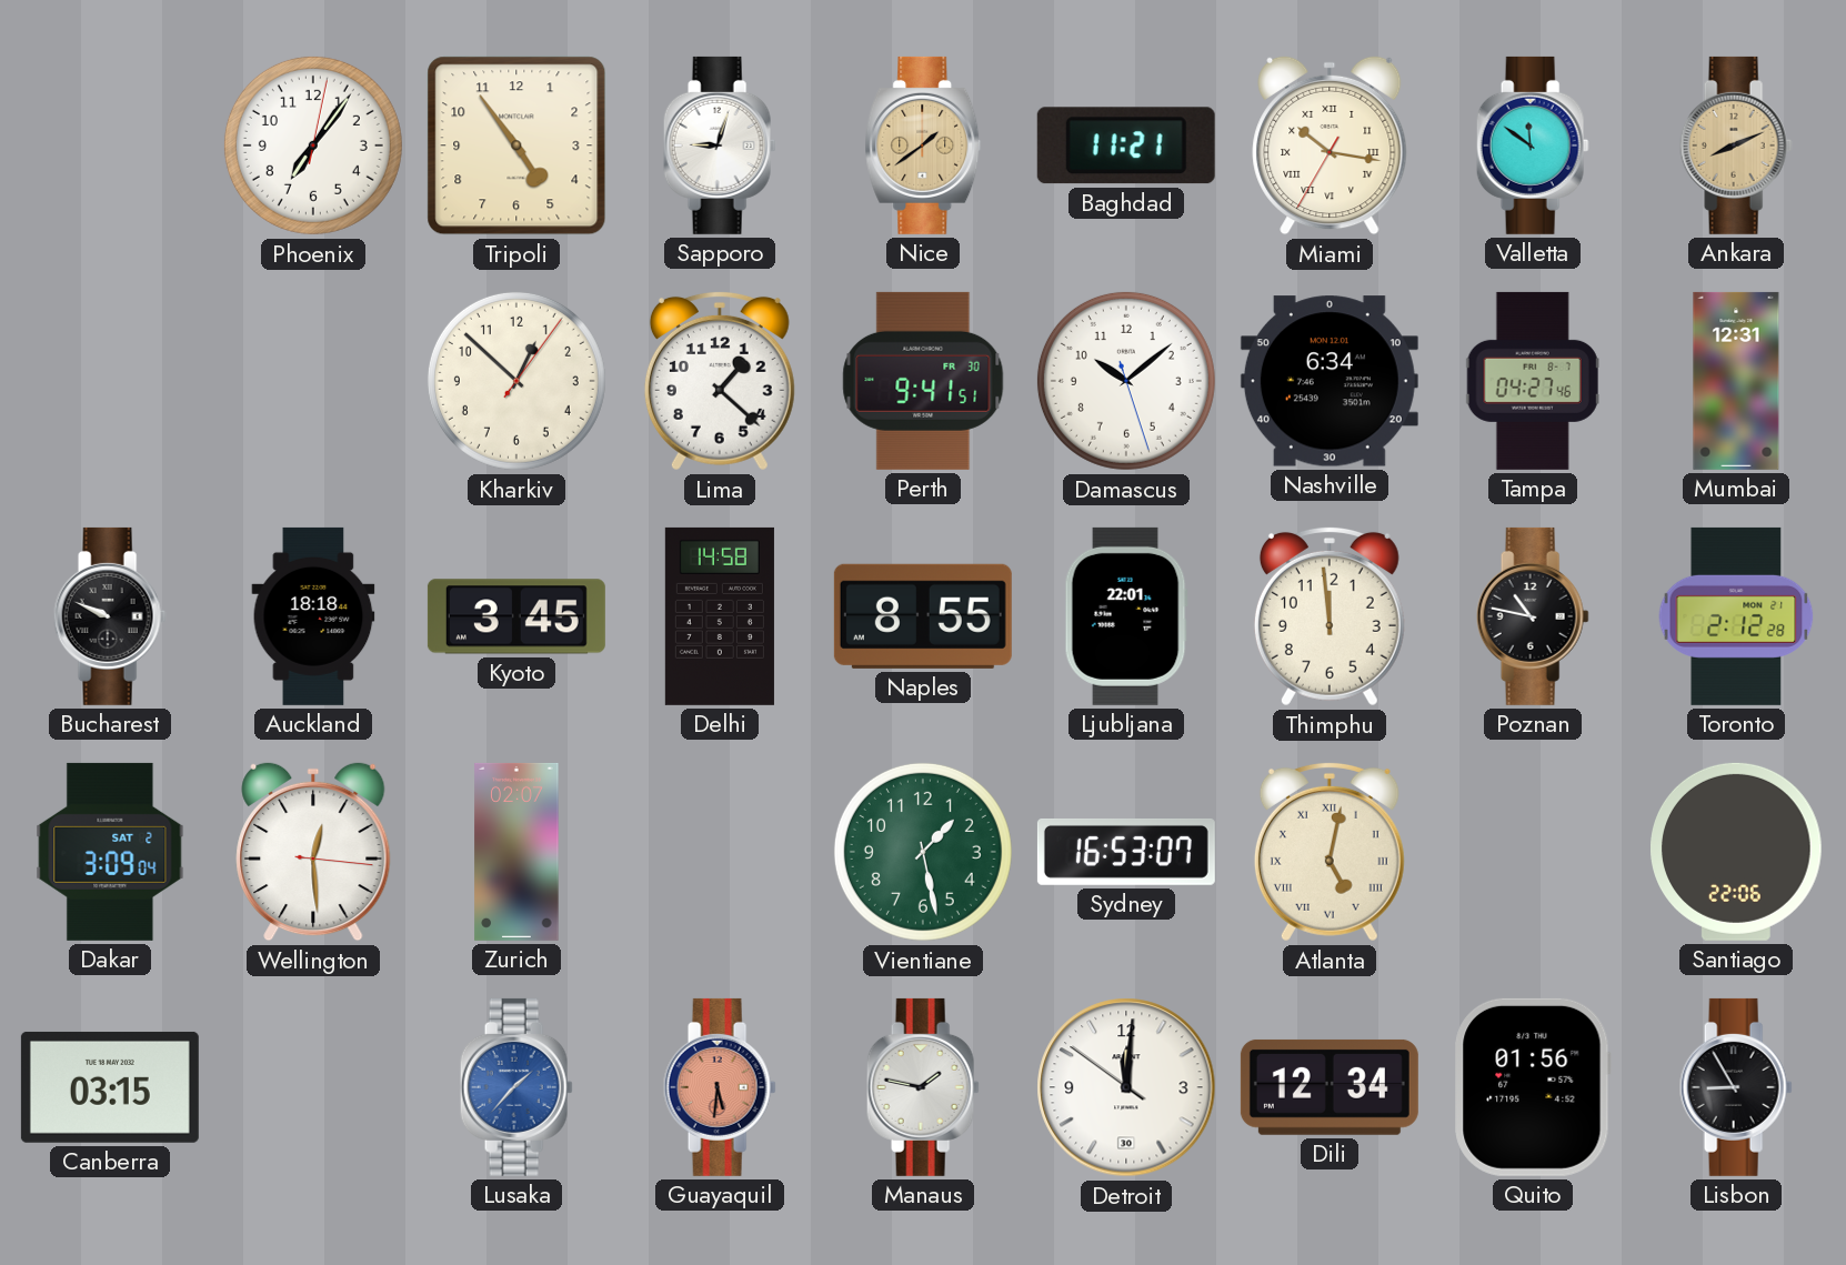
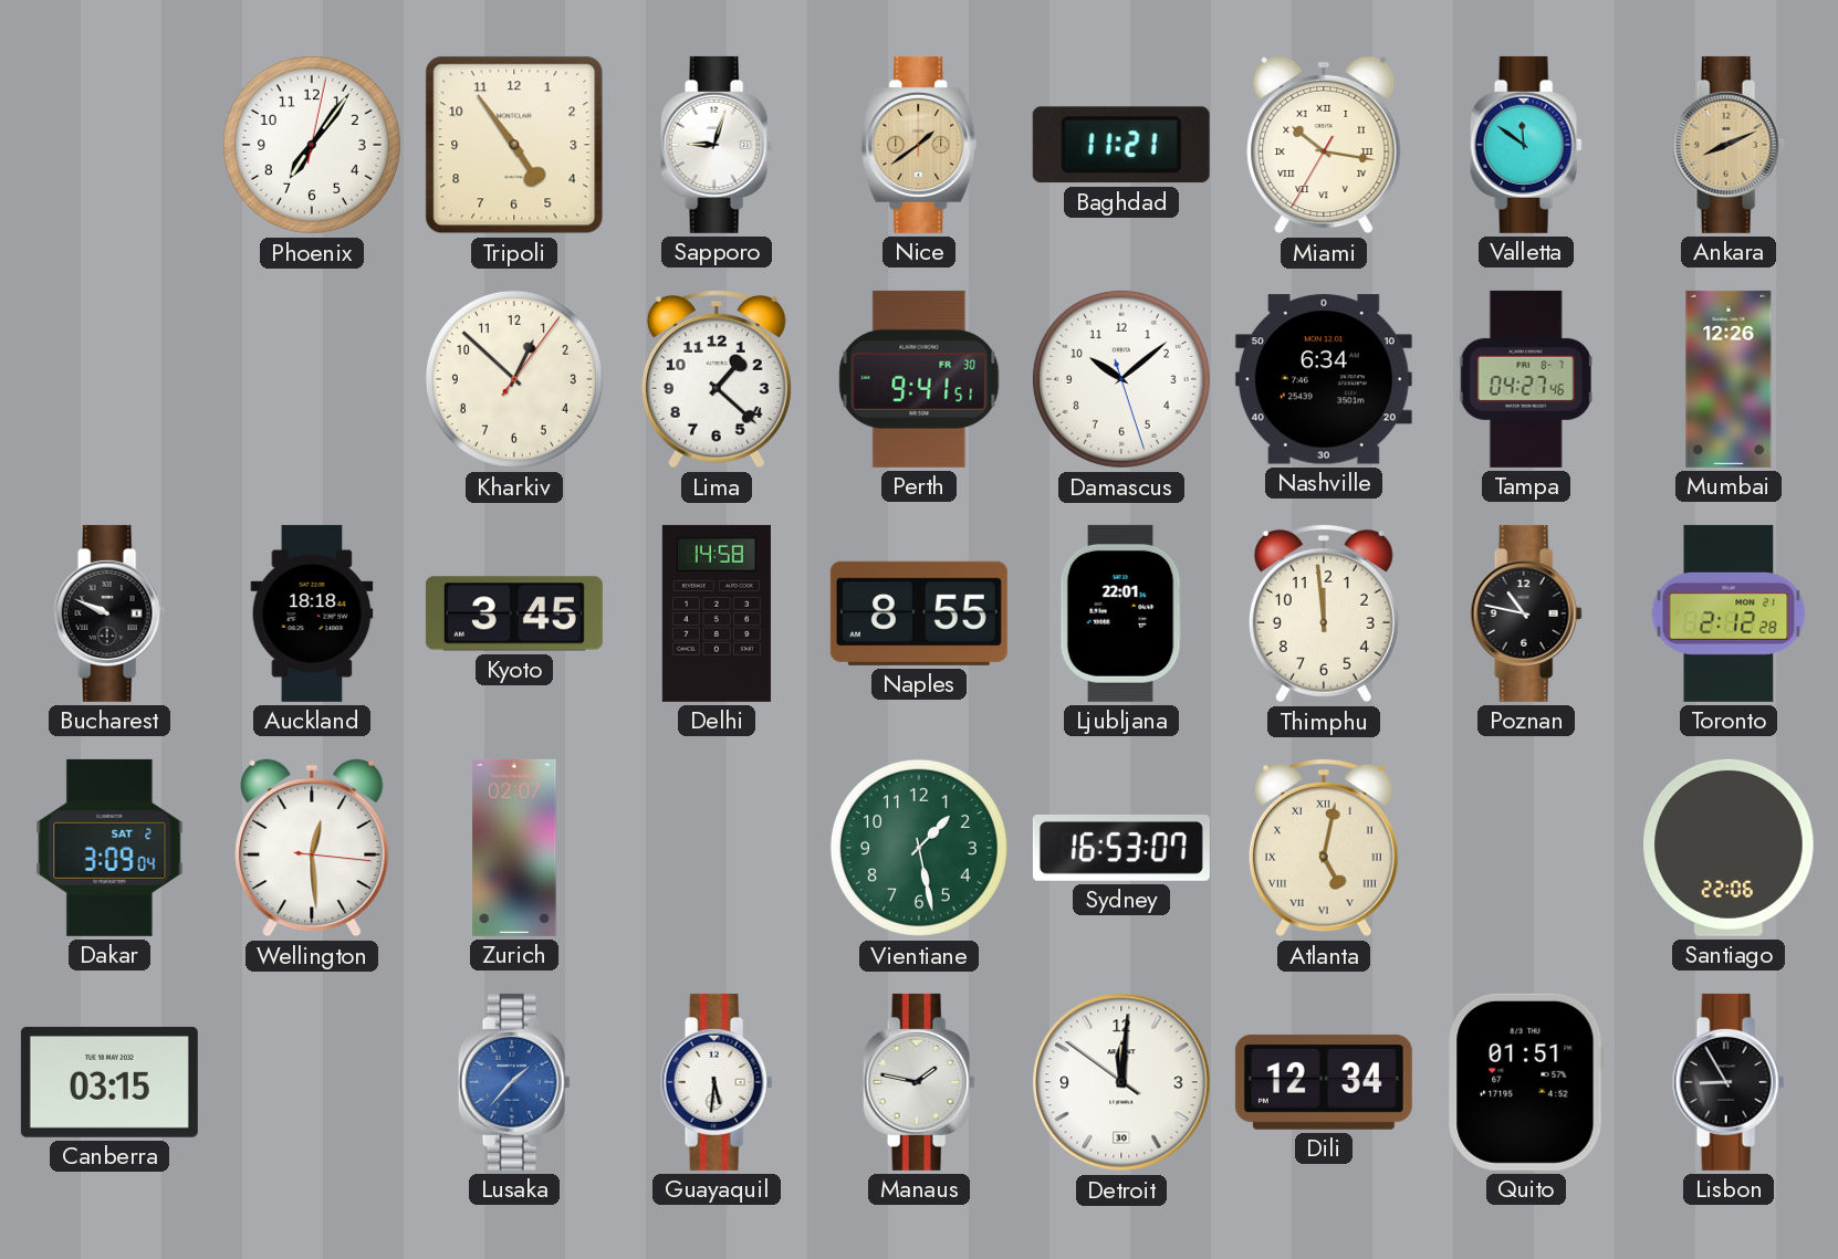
Mumbai: 12:31 -> 12:26 (1729, 379)
Guayaquil dial: salmon -> white (717, 1082)
Quito: 01:56 -> 01:51 (1526, 1082)
